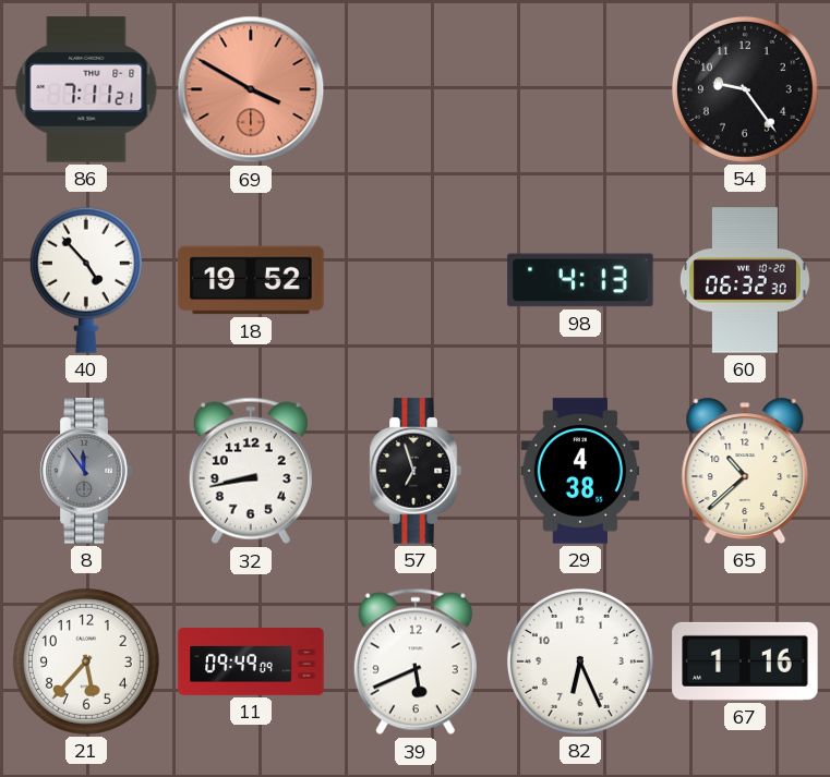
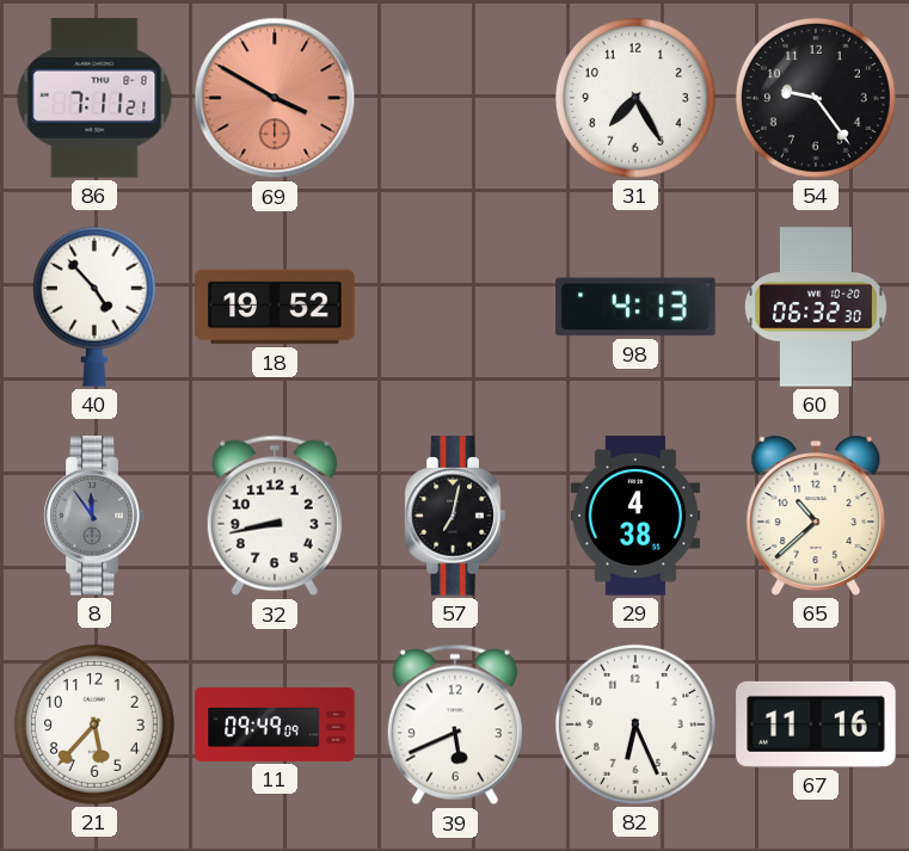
31: none -> 7:25 (635, 98)
57: 6:57 -> 7:02 (455, 516)
67: 1:16 -> 11:16 (816, 724)
